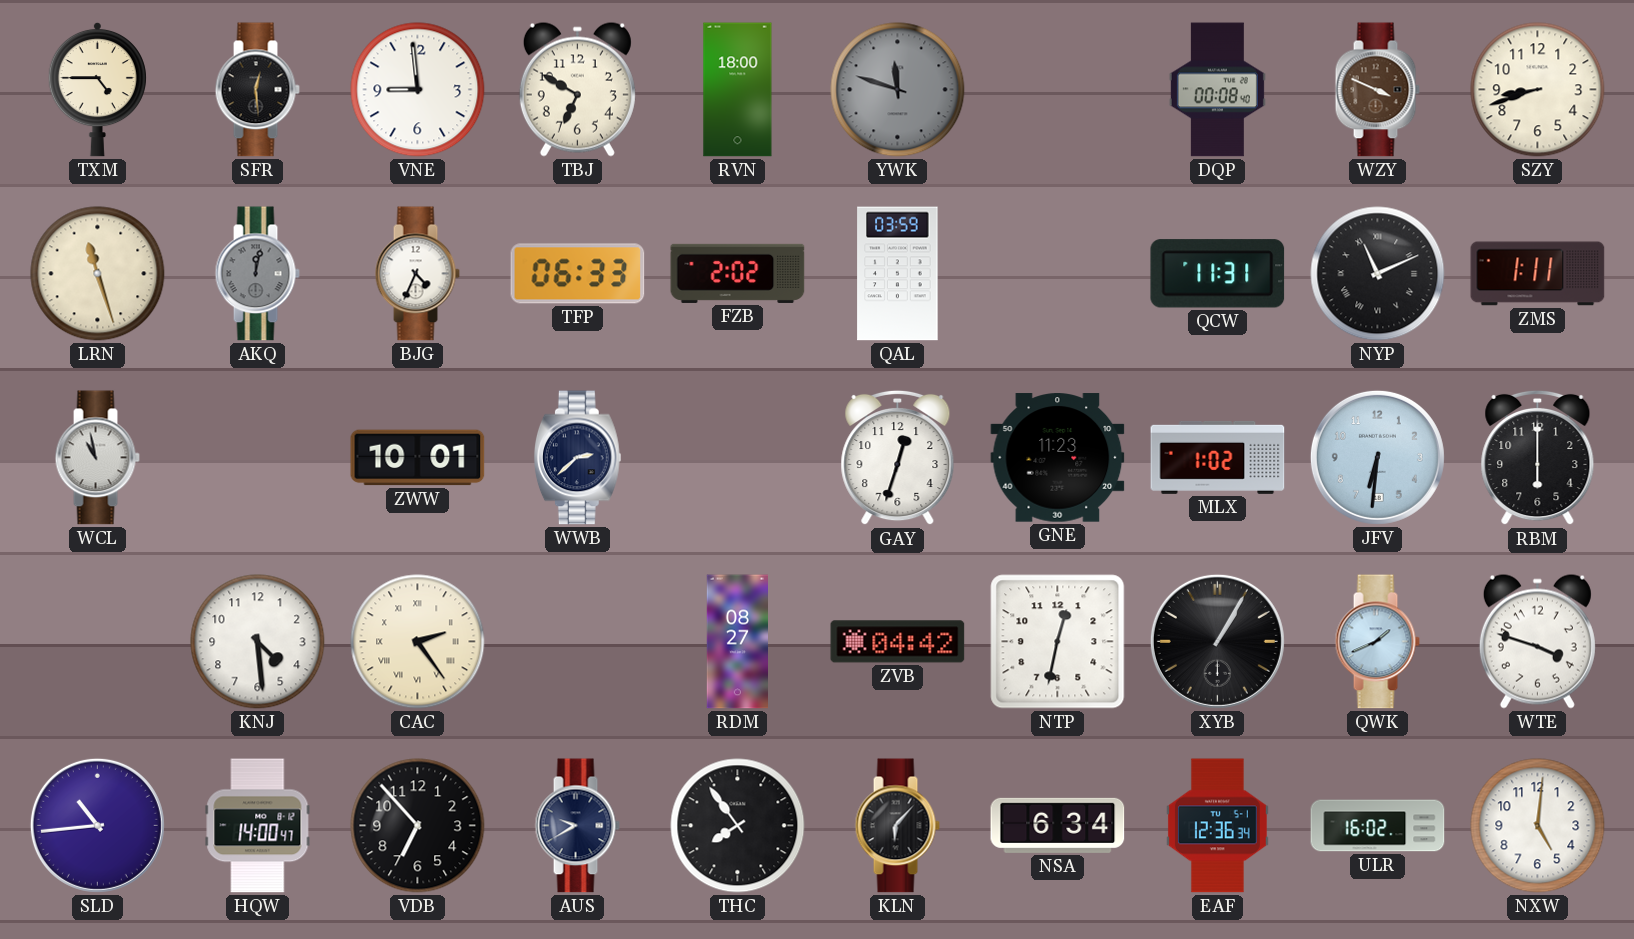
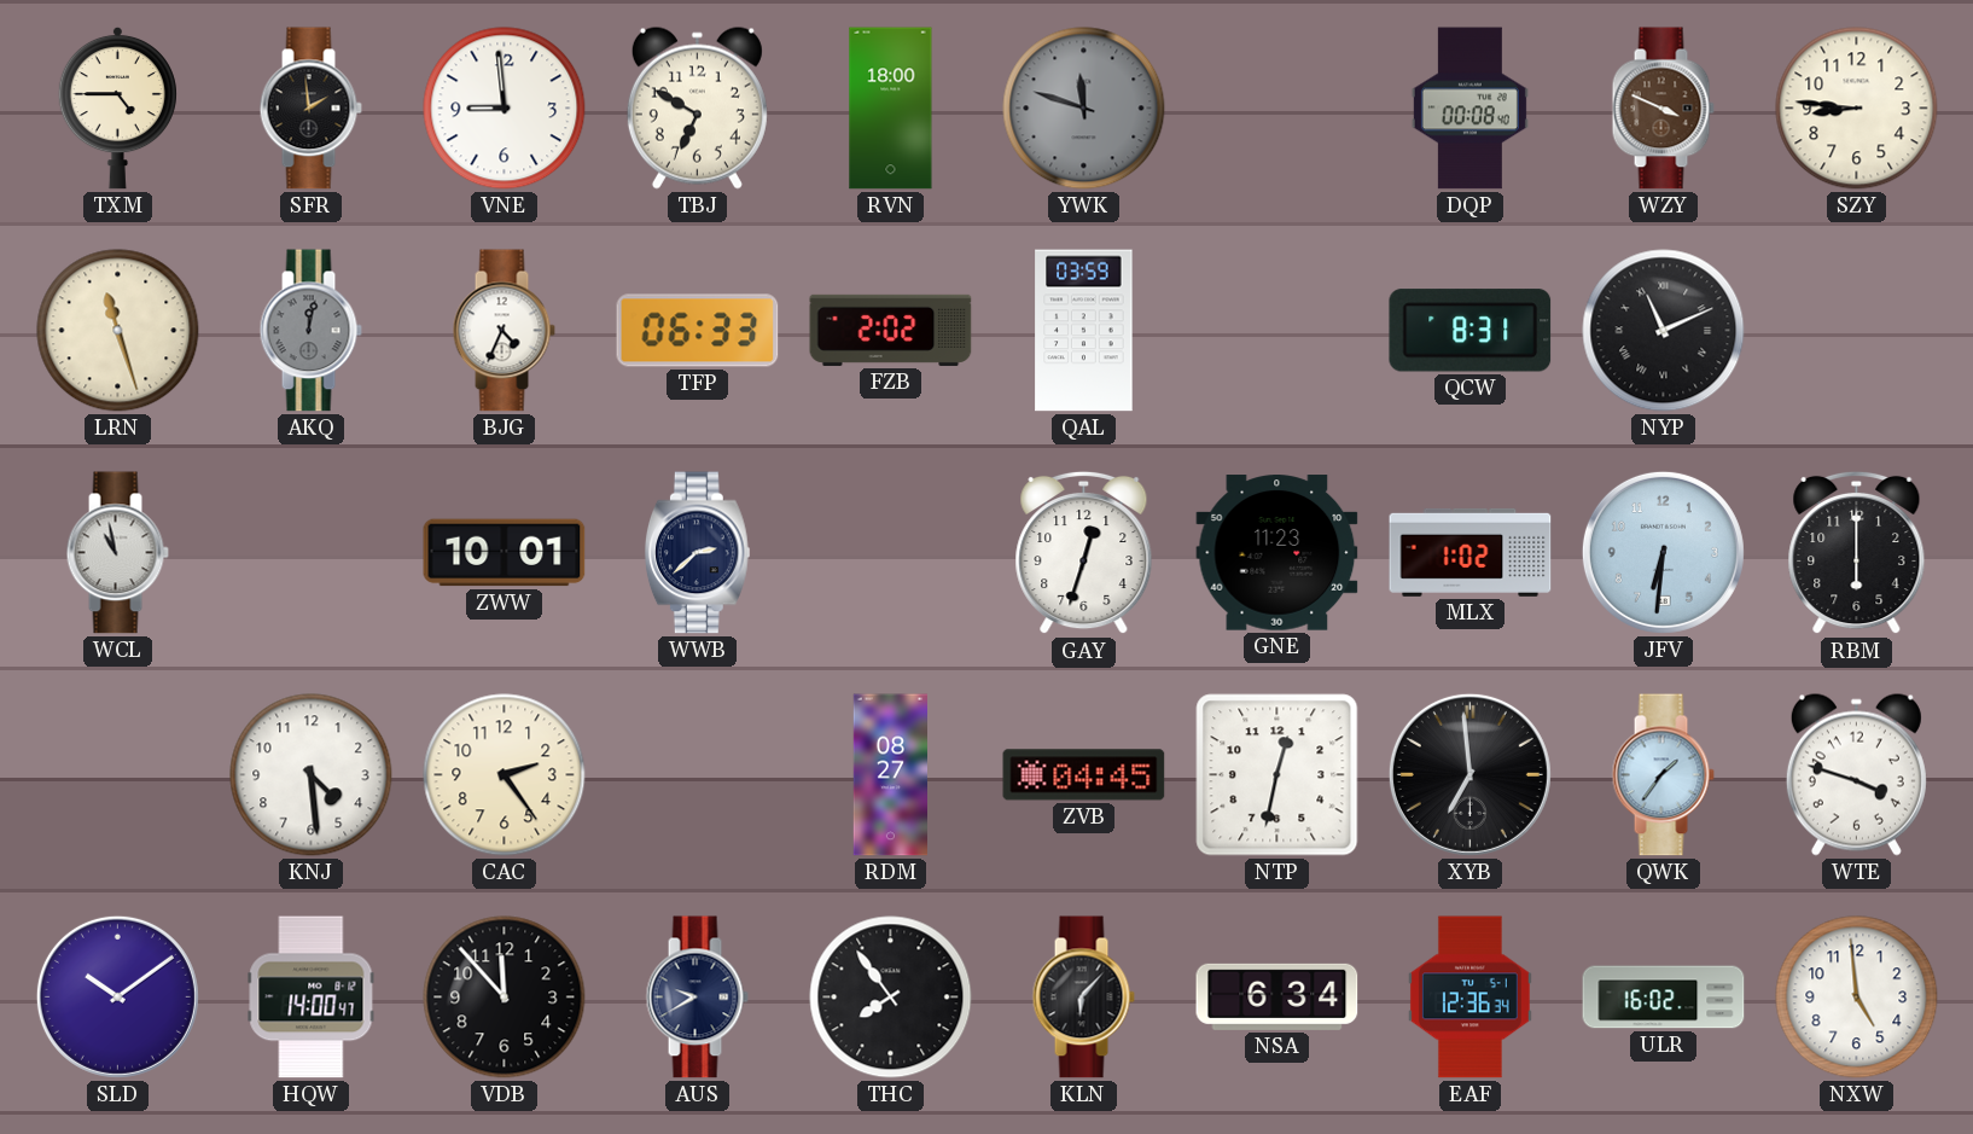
SFR: 12:29 -> 1:59 (310, 109)
SZY: 8:42 -> 8:46 (1857, 109)
QCW: 11:31 -> 8:31 (1471, 331)
ZMS: 1:11 -> none (1538, 274)
CAC numerals: Roman -> Arabic (505, 775)
ZVB: 04:42 -> 04:45 (1084, 775)
XYB: 1:05 -> 6:59 (1469, 774)
QWK: 1:41 -> 1:36 (1663, 775)
SLD: 10:44 -> 10:09 (117, 996)
VDB: 6:53 -> 11:53 (505, 998)
NXW: 5:01 -> 4:59 (1857, 998)
